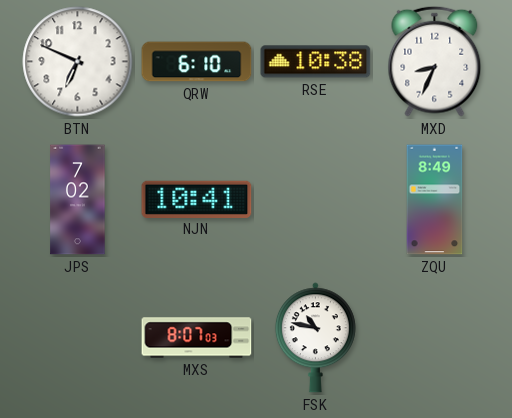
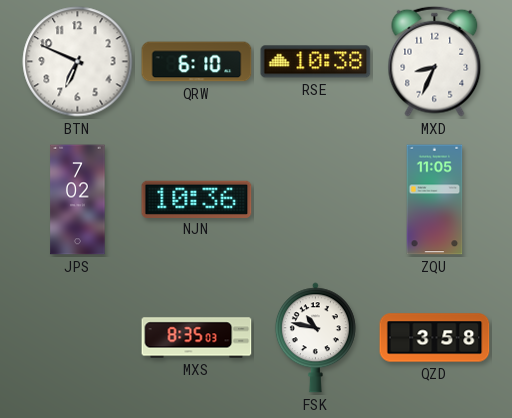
NJN: 10:41 -> 10:36 (197, 199)
ZQU: 8:49 -> 11:05 (435, 200)
MXS: 8:07 -> 8:35 (197, 338)
QZD: none -> 3:58 (435, 338)
